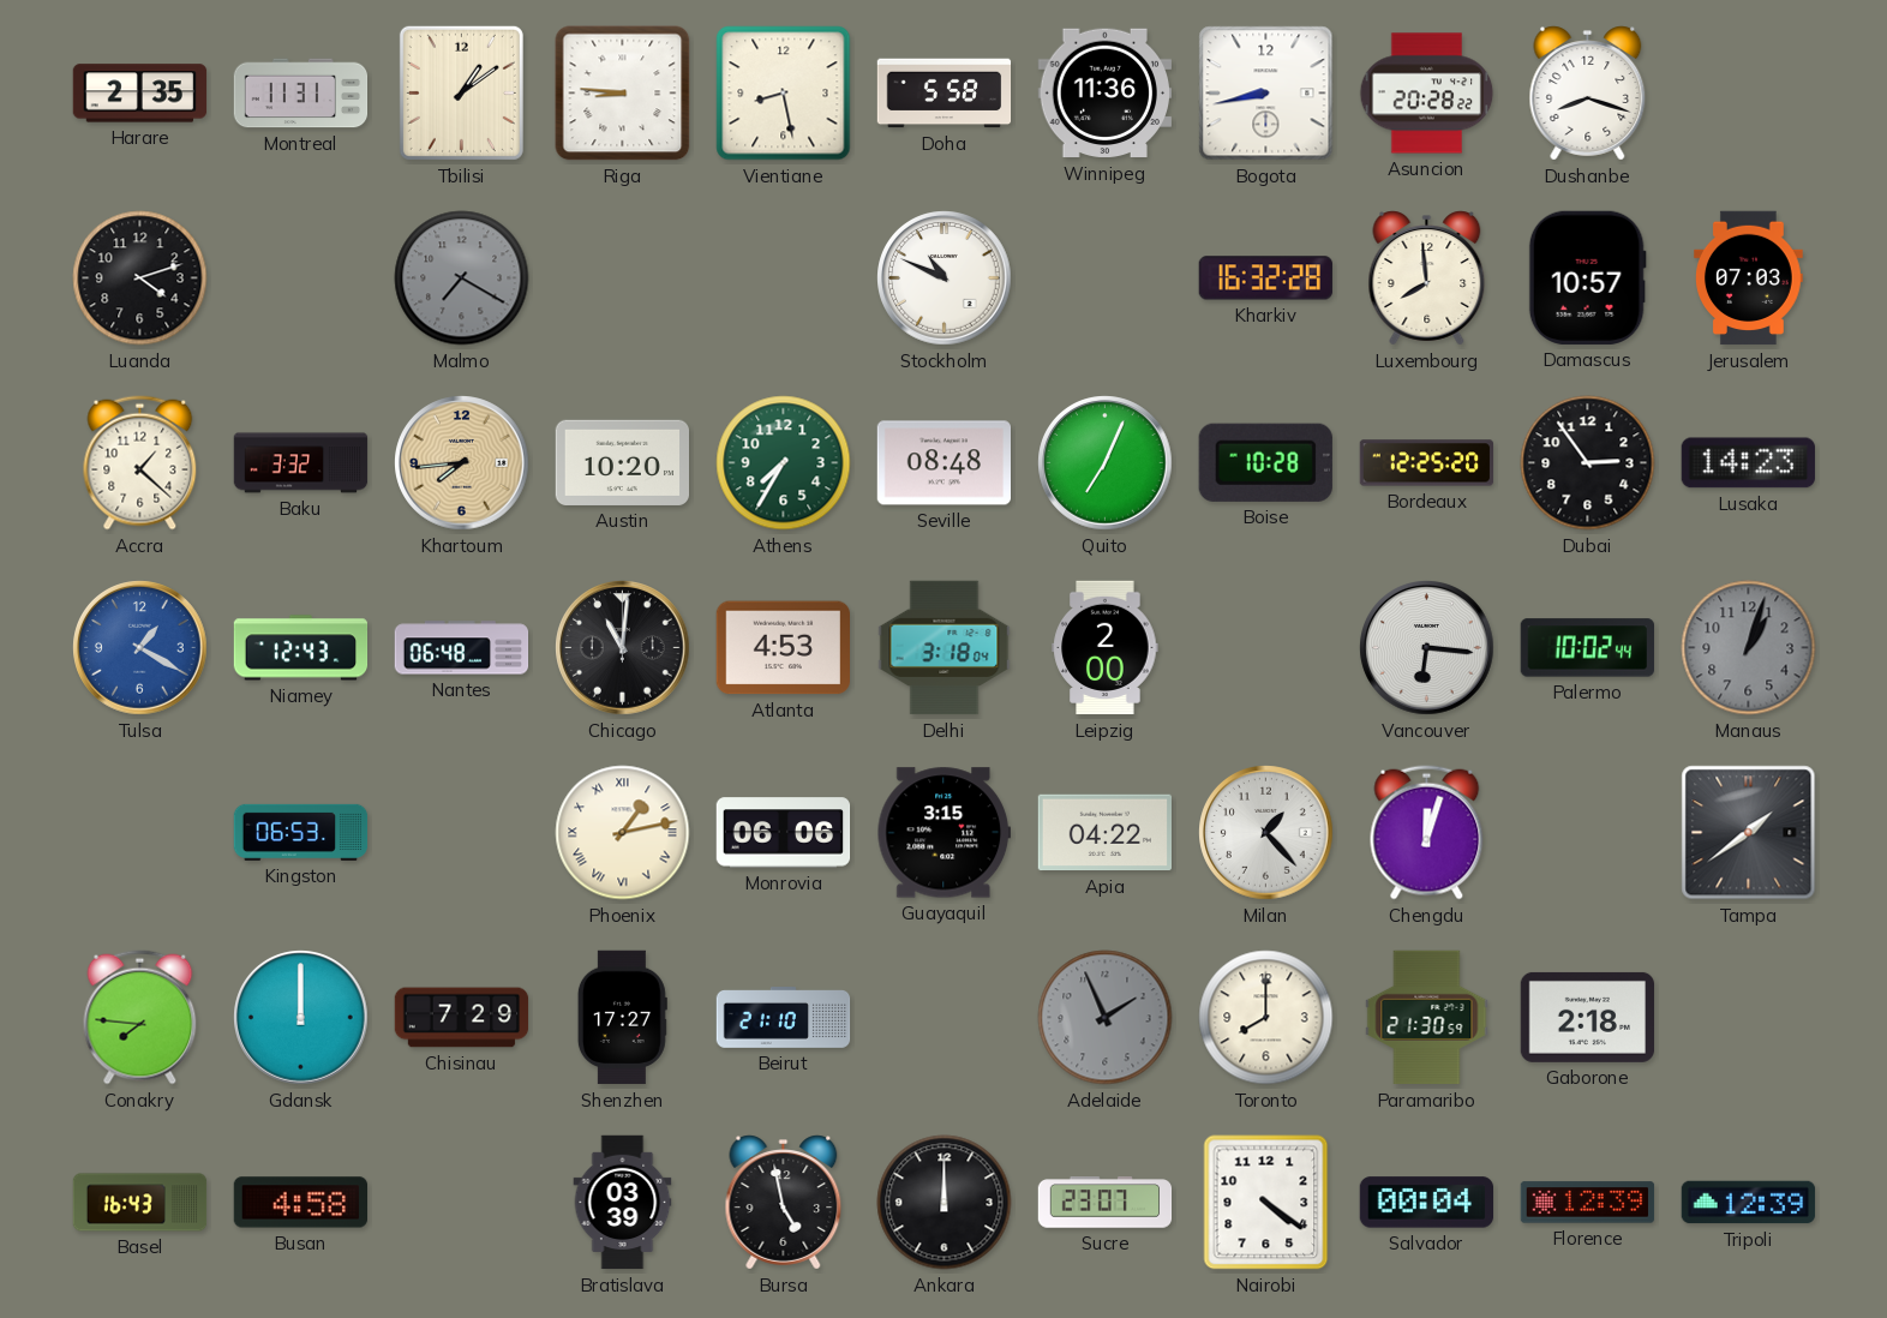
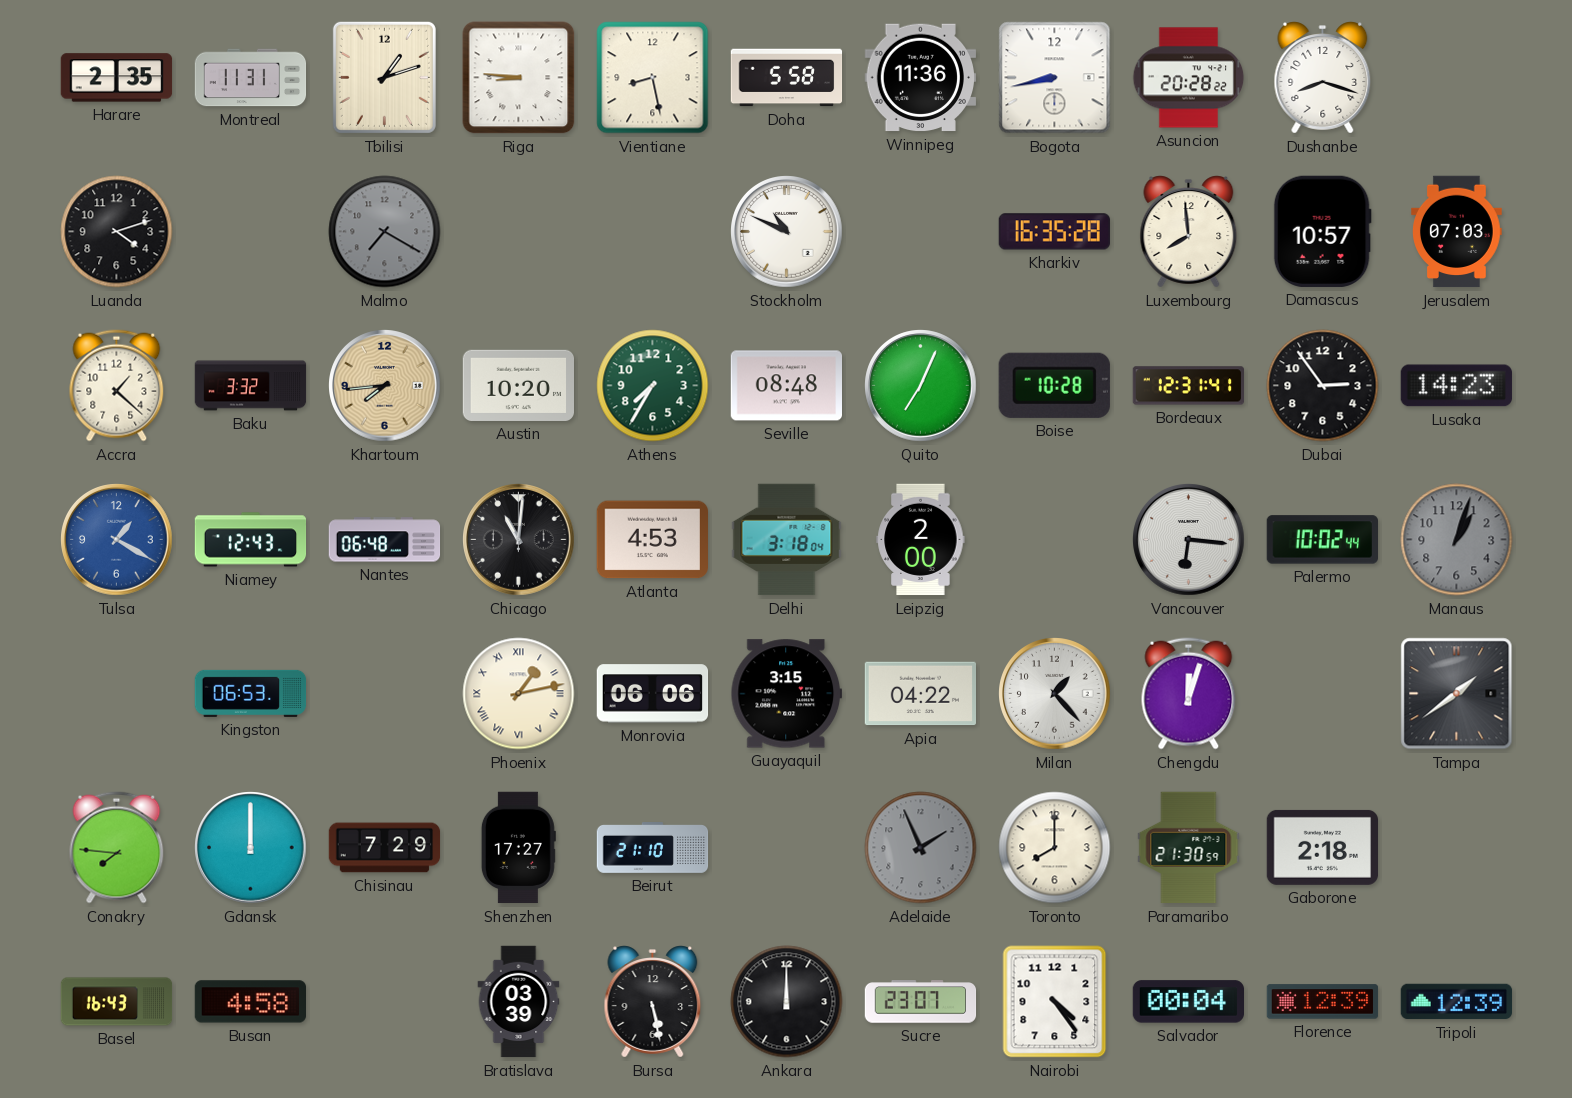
Tbilisi: 1:09 -> 1:12 (384, 77)
Kharkiv: 16:32 -> 16:35 (1054, 232)
Bordeaux: 12:25 -> 12:31 (1189, 386)
Bursa: 4:58 -> 5:28 (653, 1002)
Nairobi: 4:21 -> 4:24 (1055, 1002)
